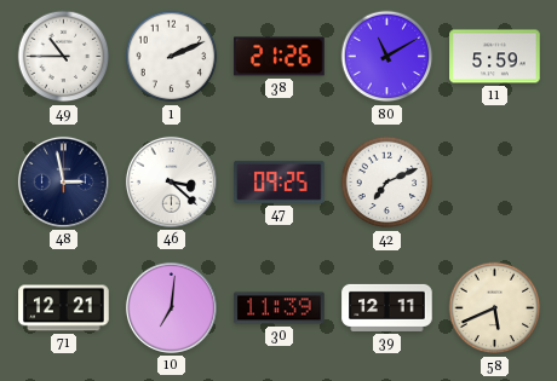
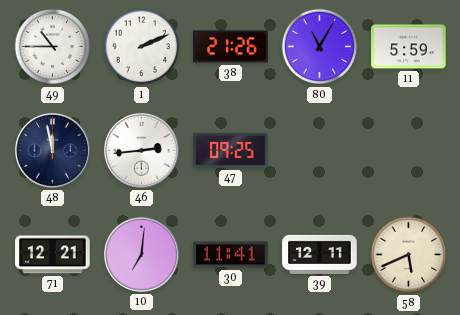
80: 11:10 -> 11:05 (320, 47)
48: 2:58 -> 11:58 (52, 150)
46: 3:22 -> 2:44 (141, 150)
42: 7:11 -> none (387, 183)
30: 11:39 -> 11:41 (231, 255)
